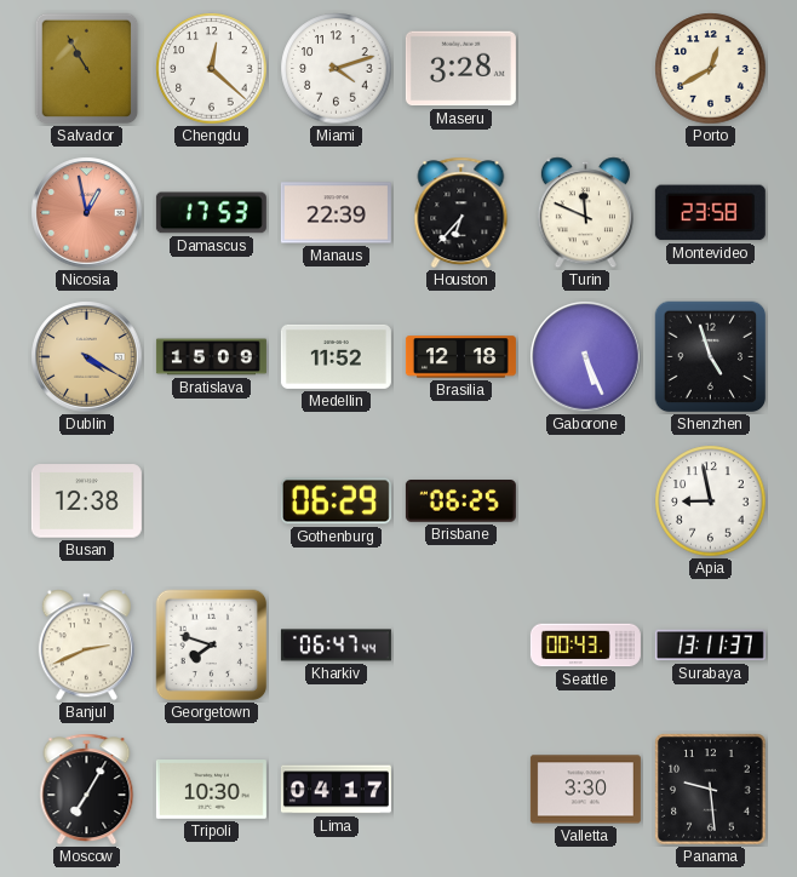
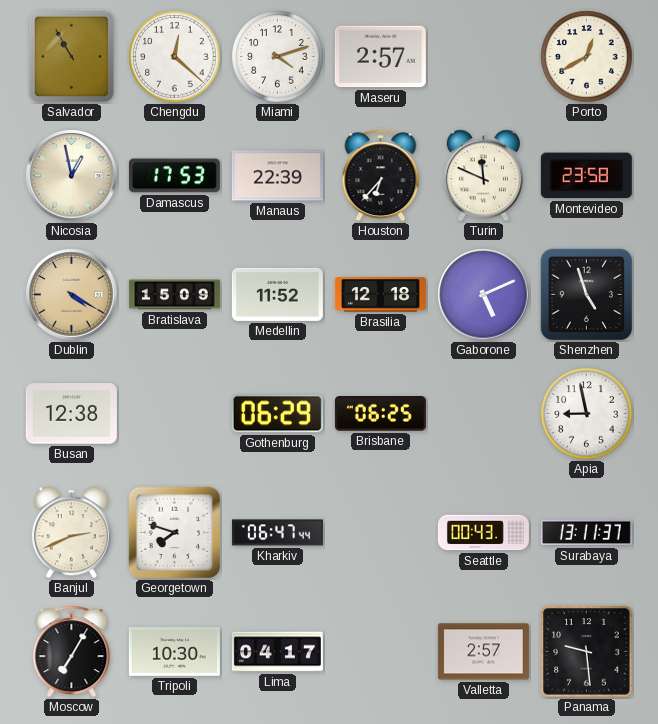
Maseru: 3:28 -> 2:57 (380, 57)
Nicosia dial: salmon -> cream (72, 176)
Gaborone: 5:26 -> 5:11 (484, 295)
Valletta: 3:30 -> 2:57 (483, 652)
